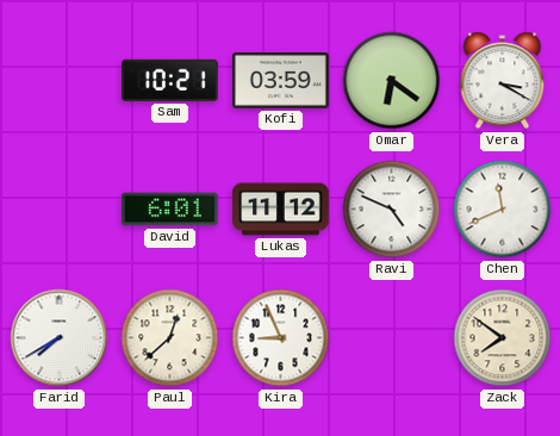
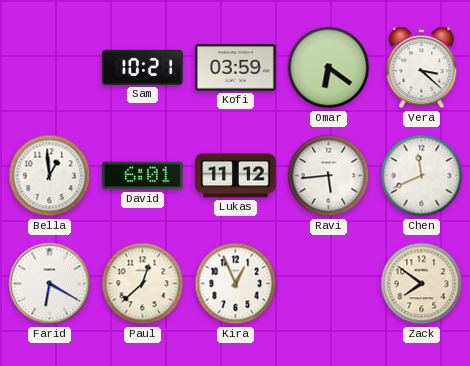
Vera: 3:20 -> 3:22 (422, 68)
Bella: none -> 12:59 (50, 176)
Ravi: 4:49 -> 5:44 (329, 176)
Farid: 7:40 -> 6:20 (50, 284)
Kira: 8:56 -> 12:56 (236, 284)
